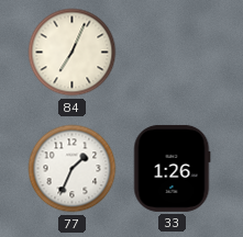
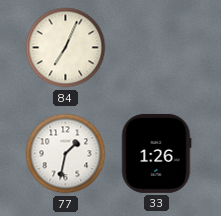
77: 1:34 -> 1:32 (66, 154)
